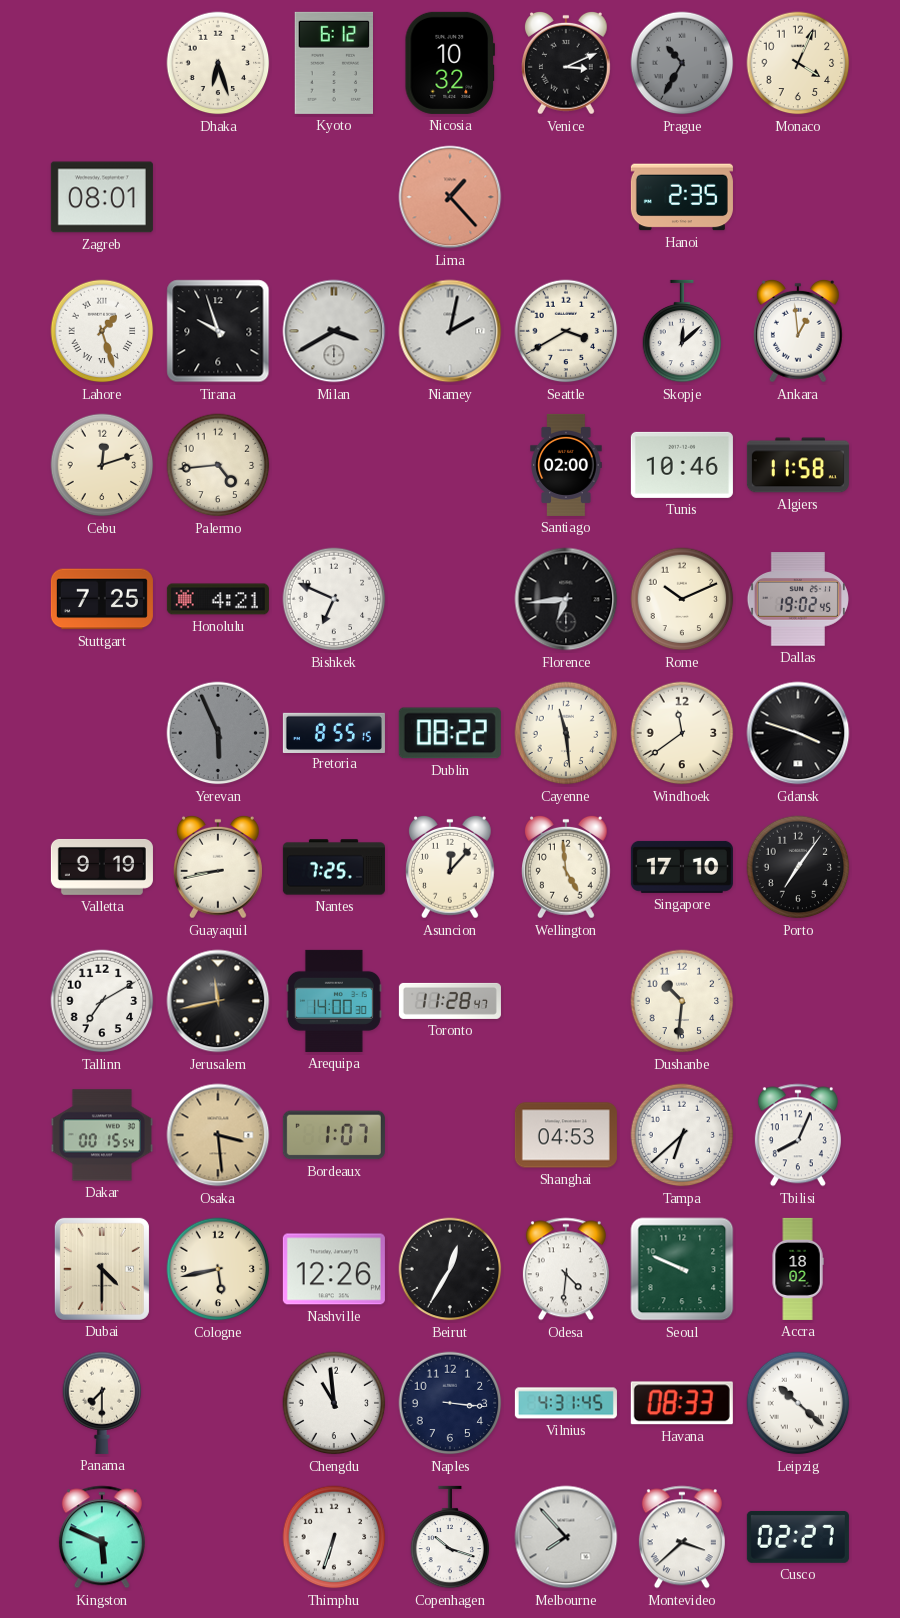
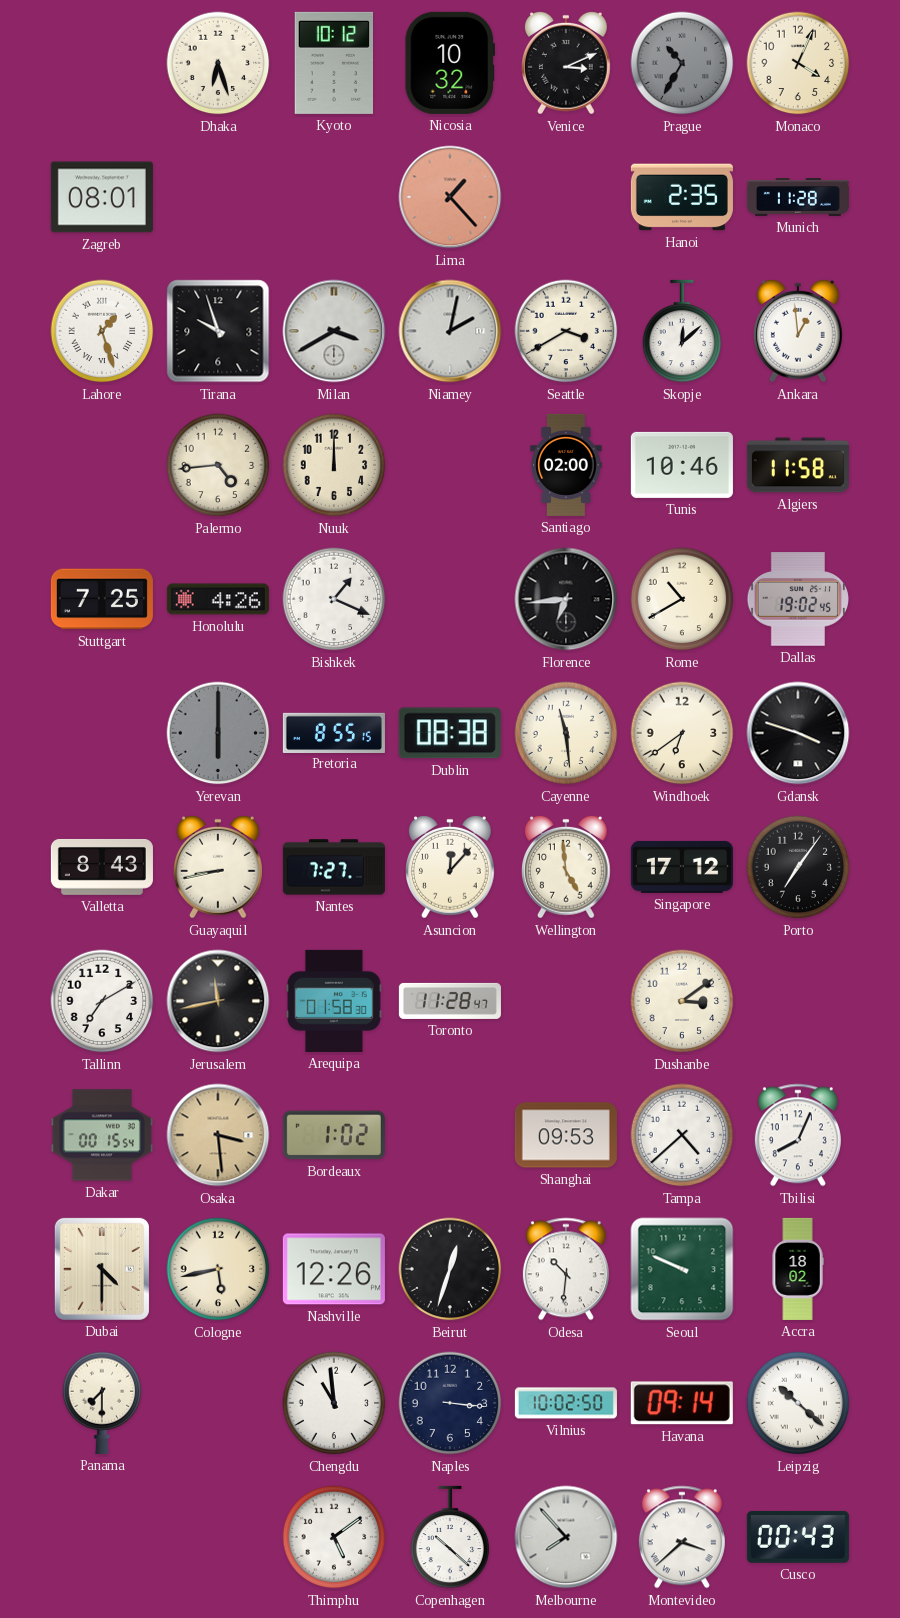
Kyoto: 6:12 -> 10:12 (334, 63)
Munich: none -> 11:28 (798, 197)
Cebu: 12:12 -> none (102, 465)
Nuuk: none -> 12:00 (334, 465)
Honolulu: 4:21 -> 4:26 (218, 599)
Bishkek: 6:49 -> 1:19 (334, 599)
Rome: 10:11 -> 10:40 (682, 599)
Yerevan: 5:56 -> 6:00 (218, 733)
Dublin: 08:22 -> 08:38 (450, 733)
Windhoek: 11:39 -> 6:39 (682, 733)
Valletta: 9:19 -> 8:43 (102, 867)
Nantes: 7:25 -> 7:27 (334, 867)
Singapore: 17:10 -> 17:12 (682, 867)
Arequipa: 14:00 -> 01:58 (334, 1001)
Dushanbe: 10:31 -> 3:09 (682, 1001)
Bordeaux: 1:07 -> 1:02 (334, 1135)
Shanghai: 04:53 -> 09:53 (566, 1135)
Tampa: 6:38 -> 4:38 (682, 1135)
Beirut: 12:35 -> 12:33 (450, 1269)
Odesa: 4:31 -> 10:31 (566, 1269)
Vilnius: 4:31 -> 10:02 (566, 1403)
Havana: 08:33 -> 09:14 (682, 1403)
Kingston: 5:49 -> none (102, 1537)
Thimphu: 6:33 -> 5:09 (334, 1537)
Copenhagen: 10:18 -> 10:22 (450, 1537)
Cusco: 02:27 -> 00:43 (798, 1537)
